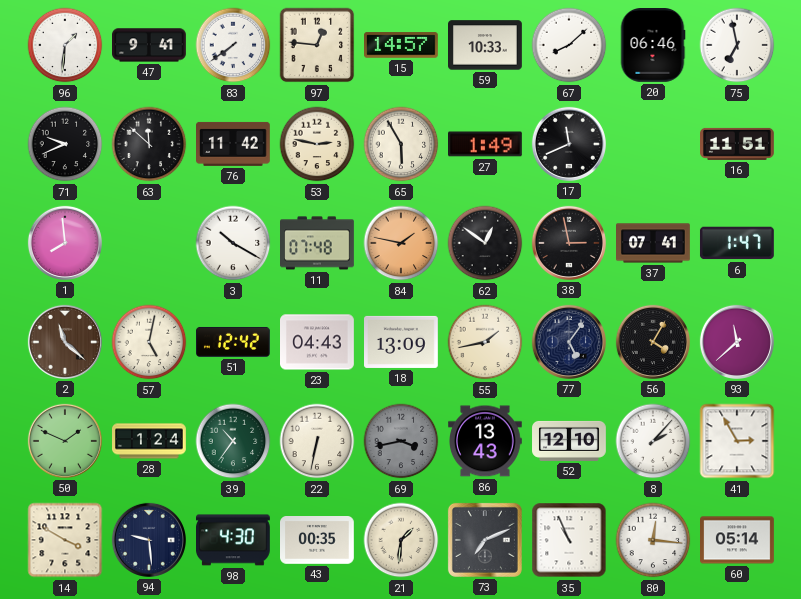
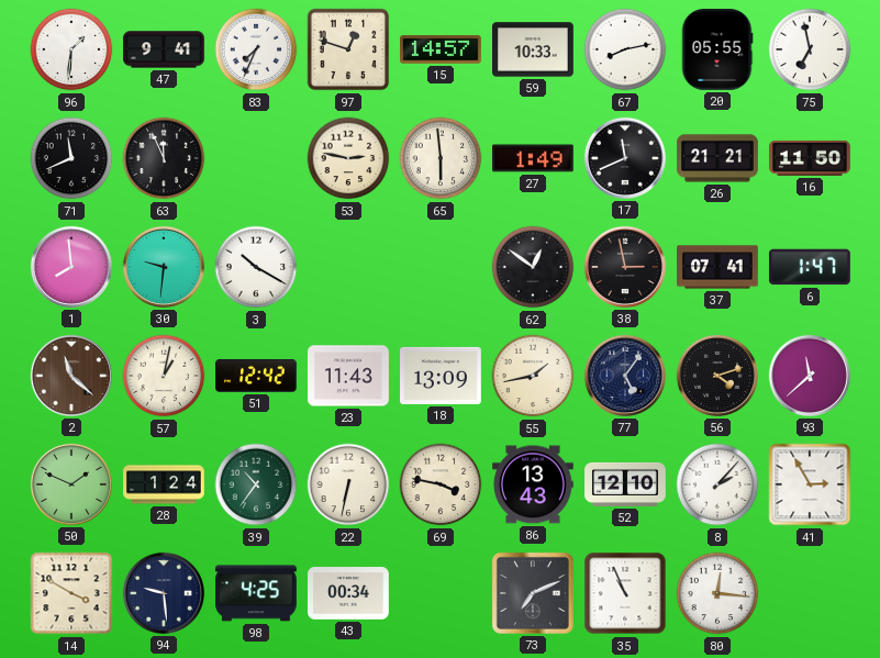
83: 7:39 -> 7:34 (256, 49)
97: 12:46 -> 12:48 (348, 49)
67: 8:08 -> 8:13 (625, 49)
20: 06:46 -> 05:55 (717, 51)
71: 9:41 -> 11:41 (71, 158)
63: 11:52 -> 11:56 (164, 158)
76: 11:42 -> none (234, 144)
65: 5:55 -> 5:59 (441, 158)
26: none -> 21:21 (719, 158)
16: 11:51 -> 11:50 (811, 158)
30: none -> 9:31 (164, 267)
11: 07:48 -> none (318, 243)
84: 1:47 -> none (401, 243)
57: 5:02 -> 1:02 (164, 376)
23: 04:43 -> 11:43 (349, 376)
56: 4:05 -> 4:12 (717, 376)
69: 3:43 -> 3:47 (441, 484)
69 dial: grey -> cream (441, 484)
98: 4:30 -> 4:25 (257, 593)
43: 00:35 -> 00:34 (349, 594)
21: 1:31 -> none (401, 540)
60: 05:14 -> none (738, 540)
